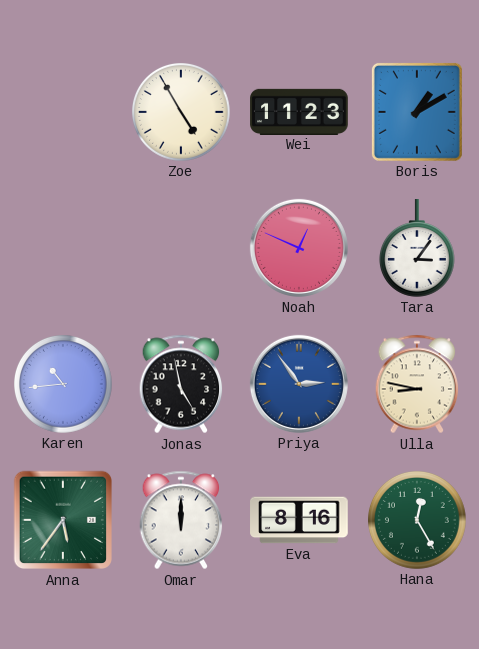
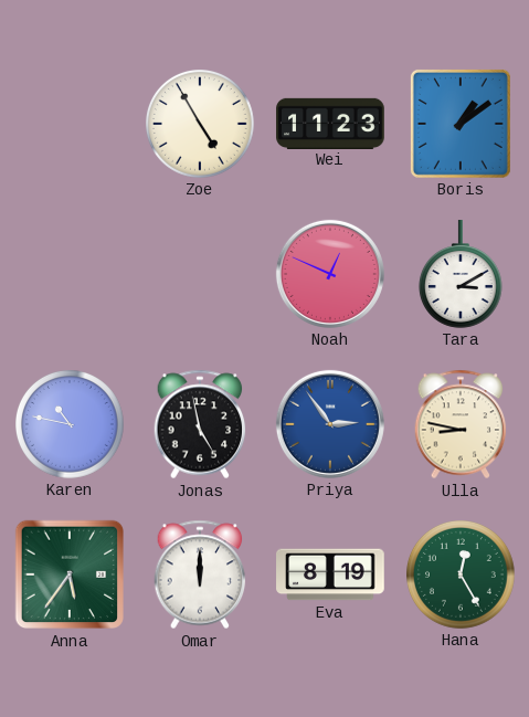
Boris: 1:10 -> 1:09 (461, 124)
Tara: 3:06 -> 3:10 (461, 274)
Karen: 10:44 -> 10:47 (71, 425)
Eva: 8:16 -> 8:19 (330, 574)
